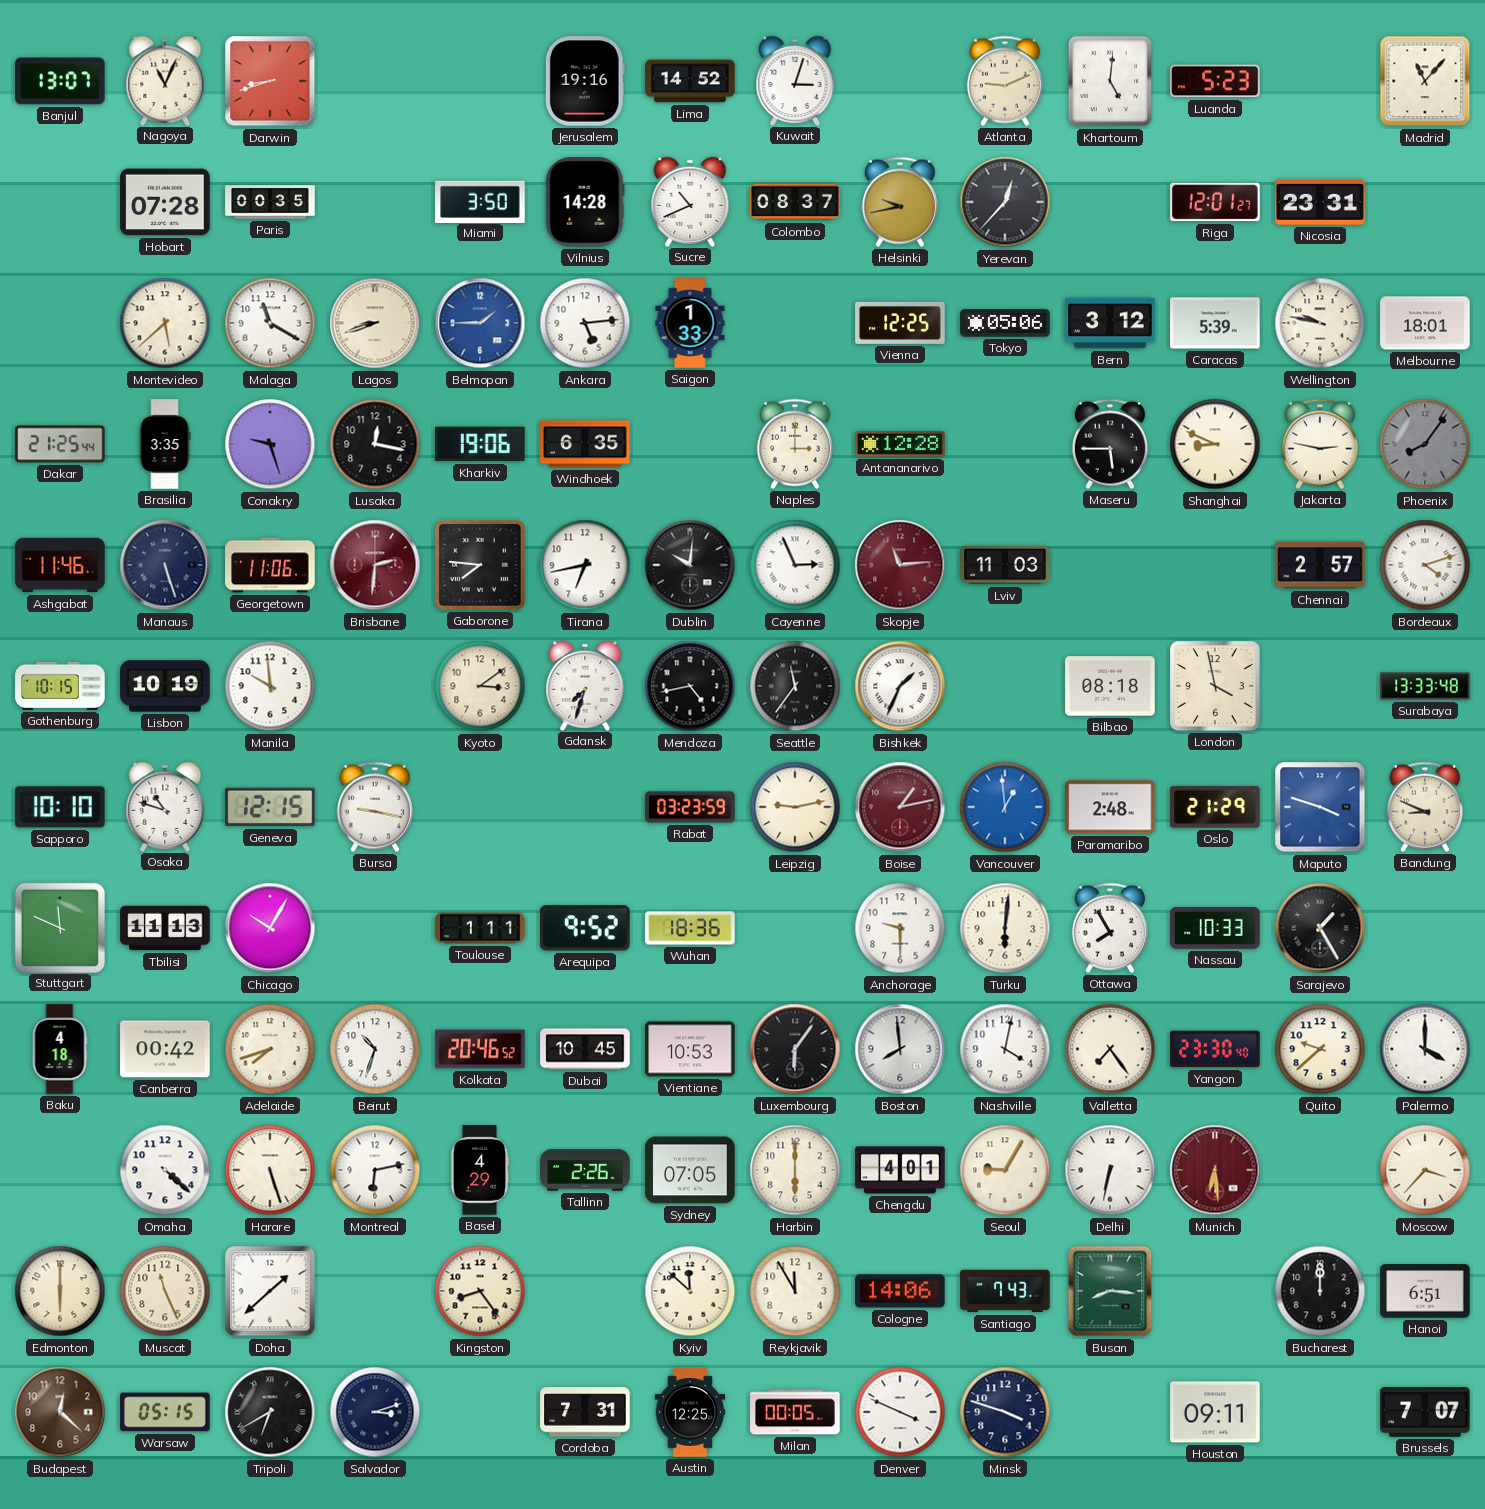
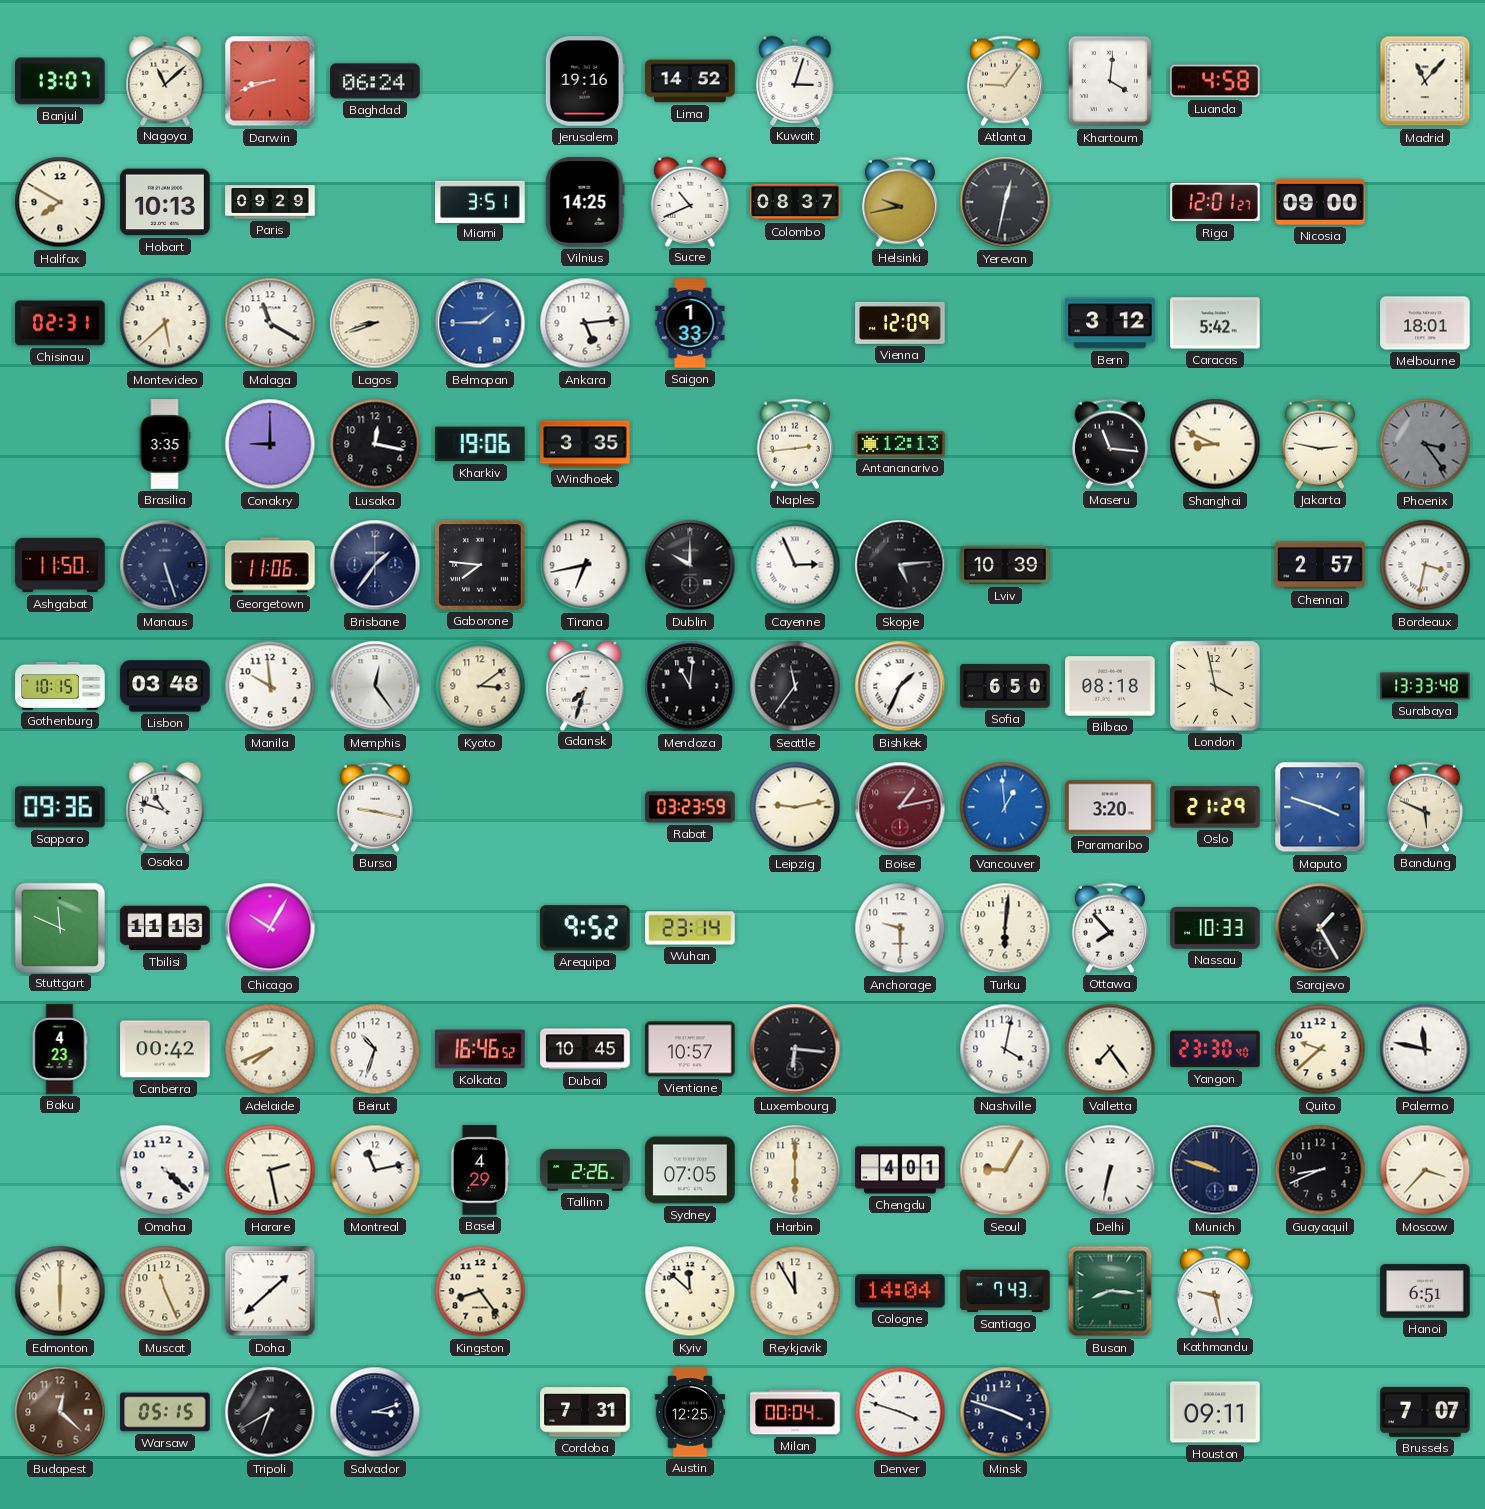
Nagoya: 11:04 -> 11:08 (165, 80)
Baghdad: none -> 06:24 (375, 81)
Atlanta: 9:11 -> 9:06 (1005, 81)
Khartoum: 5:01 -> 4:01 (1110, 81)
Luanda: 5:23 -> 4:58 (1215, 81)
Halifax: none -> 7:50 (60, 202)
Hobart: 07:28 -> 10:13 (165, 202)
Paris: 00:35 -> 09:29 (270, 202)
Miami: 3:50 -> 3:51 (480, 201)
Vilnius: 14:28 -> 14:25 (585, 202)
Yerevan: 12:37 -> 12:32 (1005, 202)
Nicosia: 23:31 -> 09:00 (1320, 202)
Chisinau: none -> 02:31 (60, 323)
Vienna: 12:25 -> 12:09 (900, 323)
Tokyo: 05:06 -> none (1005, 323)
Caracas: 5:39 -> 5:42 (1215, 323)
Wellington: 9:47 -> none (1320, 323)
Dakar: 21:25 -> none (60, 444)
Conakry: 9:27 -> 9:00 (270, 444)
Windhoek: 6:35 -> 3:35 (585, 444)
Naples: 3:00 -> 2:44 (795, 444)
Antananarivo: 12:28 -> 12:13 (900, 444)
Maseru: 5:45 -> 11:16 (1110, 444)
Phoenix: 8:06 -> 3:24 (1425, 444)
Ashgabat: 11:46 -> 11:50 (60, 565)
Brisbane: 2:31 -> 1:36 (375, 565)
Brisbane dial: burgundy -> navy (375, 565)
Dublin: 10:01 -> 10:00 (690, 565)
Skopje: 11:14 -> 5:14 (900, 565)
Skopje dial: burgundy -> black (900, 565)
Lviv: 11:03 -> 10:39 (1005, 565)
Bordeaux: 4:12 -> 3:32 (1425, 565)
Lisbon: 10:19 -> 03:48 (165, 686)
Memphis: none -> 12:24 (375, 686)
Mendoza: 4:43 -> 11:01 (690, 686)
Sofia: none -> 6:50 (1005, 686)
Sapporo: 10:10 -> 09:36 (60, 807)
Geneva: 12:15 -> none (270, 807)
Paramaribo: 2:48 -> 3:20 (1110, 807)
Bandung: 8:49 -> 5:49 (1425, 807)
Toulouse: 1:11 -> none (480, 928)
Wuhan: 18:36 -> 23:14 (690, 928)
Ottawa: 7:55 -> 7:53 (1110, 928)
Baku: 4:18 -> 4:23 (60, 1049)
Adelaide: 7:42 -> 7:41 (270, 1049)
Kolkata: 20:46 -> 16:46 (480, 1049)
Vientiane: 10:53 -> 10:57 (690, 1049)
Luxembourg: 6:06 -> 6:16 (795, 1049)
Boston: 7:59 -> none (900, 1049)
Palermo: 4:00 -> 11:47 (1425, 1049)
Harare: 5:27 -> 2:28 (270, 1170)
Montreal: 6:13 -> 11:13 (375, 1170)
Munich: 6:29 -> 9:48 (1215, 1170)
Munich dial: burgundy -> navy (1215, 1170)
Guayaquil: none -> 8:41 (1320, 1170)
Cologne: 14:06 -> 14:04 (900, 1291)
Kathmandu: none -> 9:28 (1215, 1291)
Bucharest: 12:00 -> none (1320, 1291)
Milan: 00:05 -> 00:04 (795, 1412)
Denver: 3:49 -> 3:48 (900, 1412)
